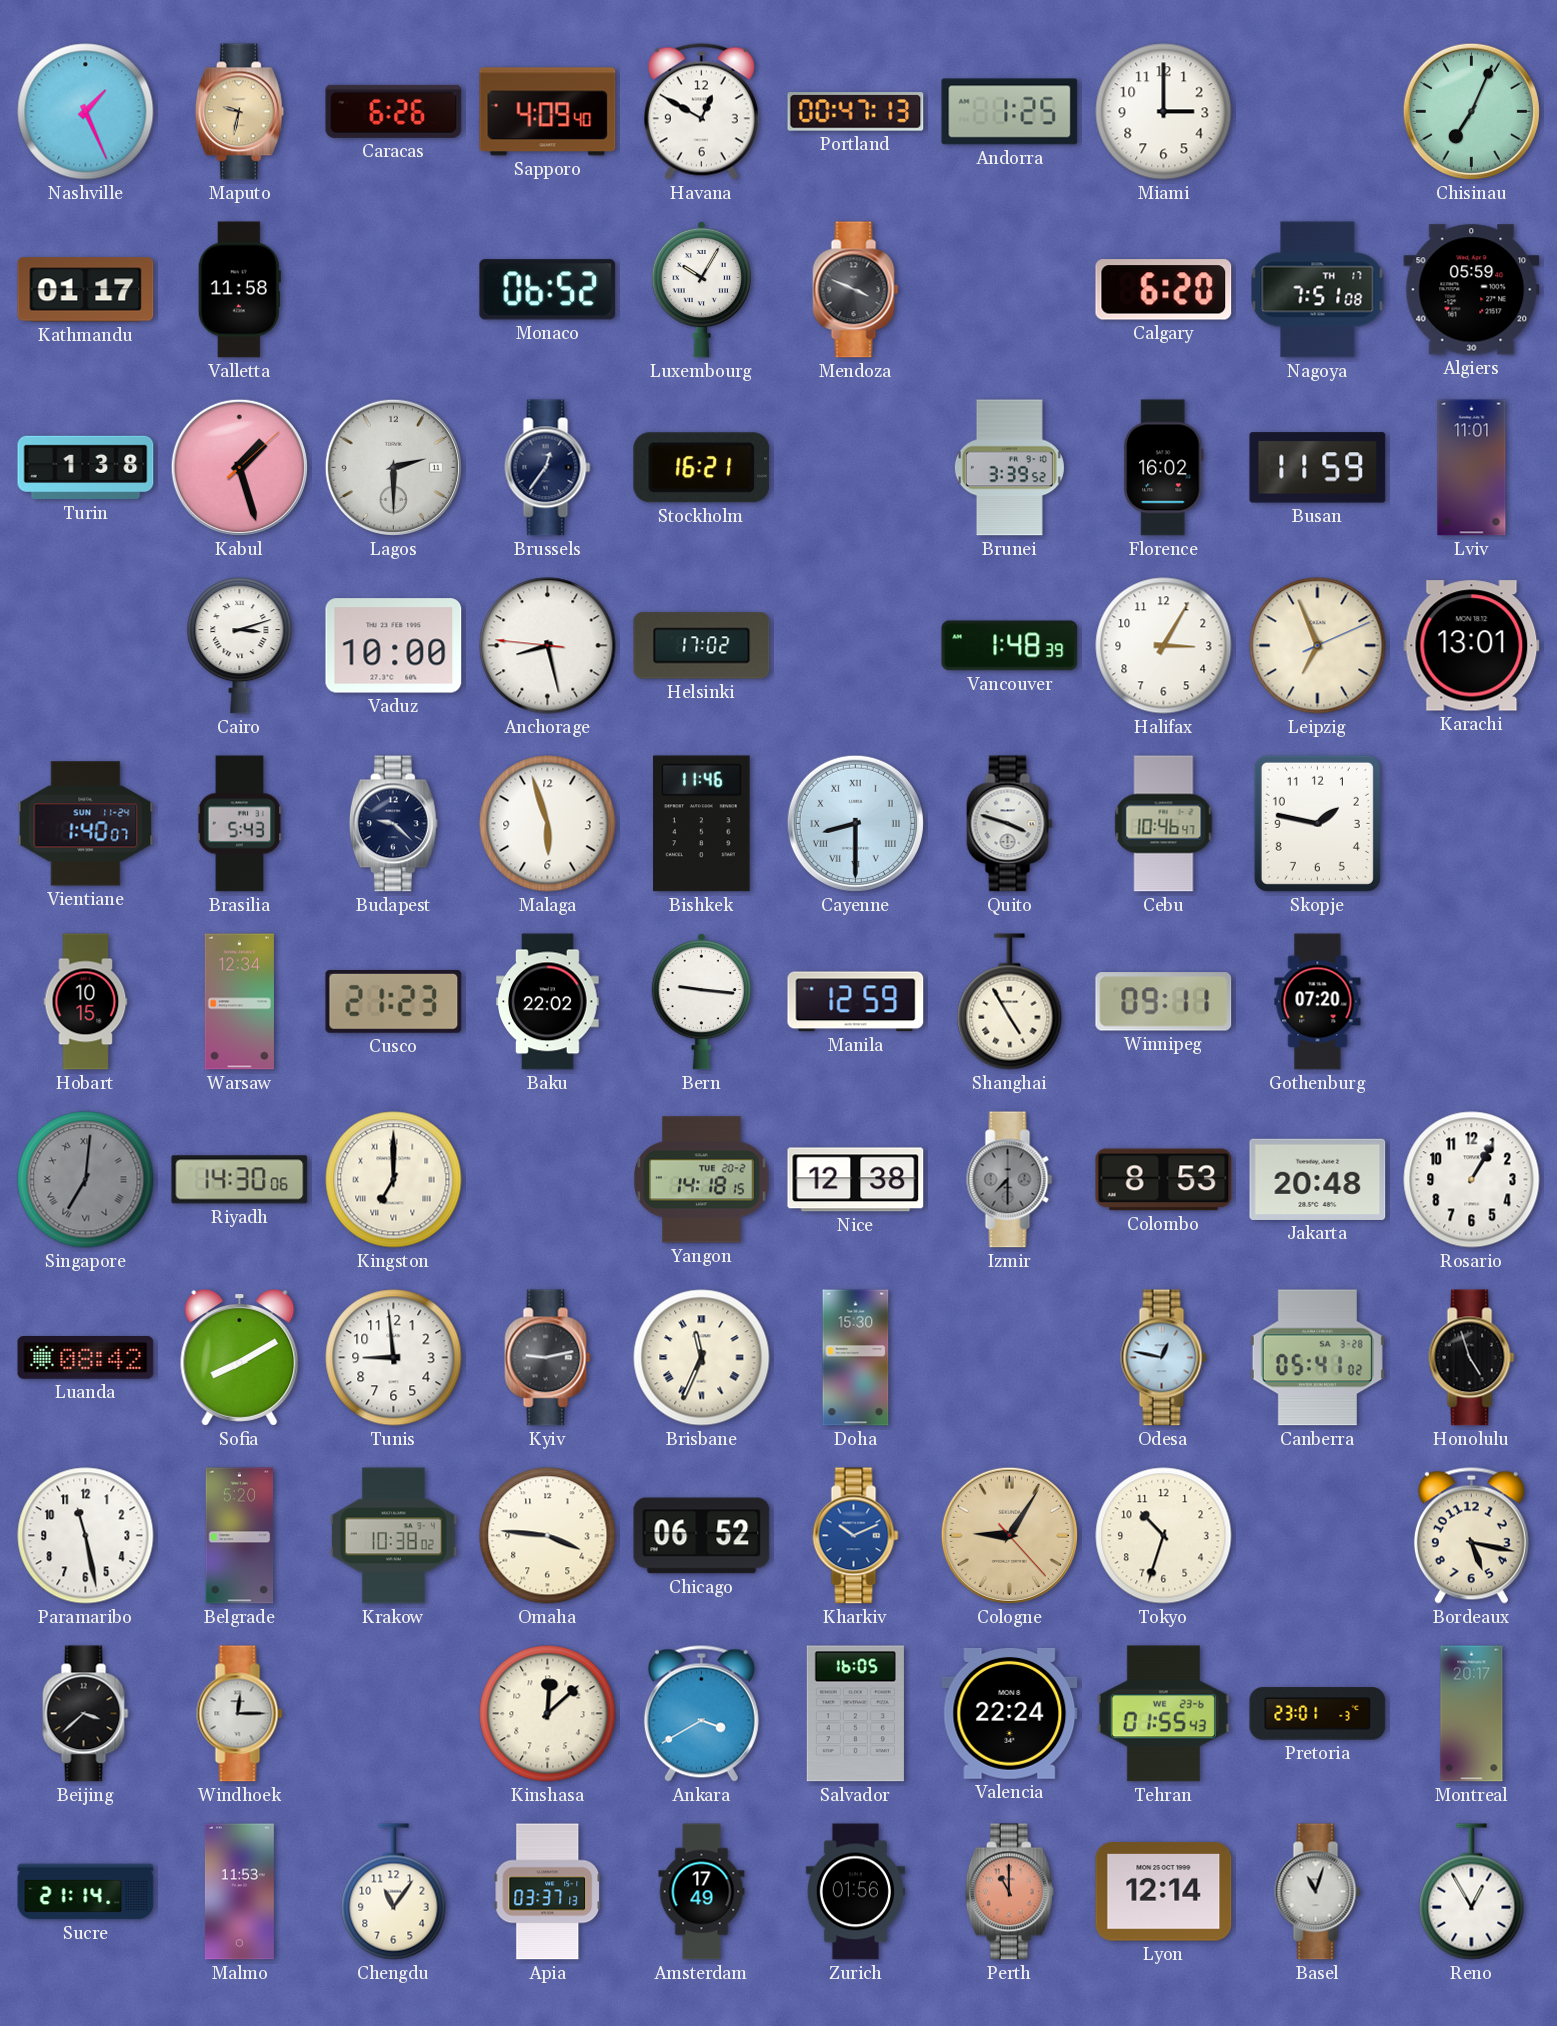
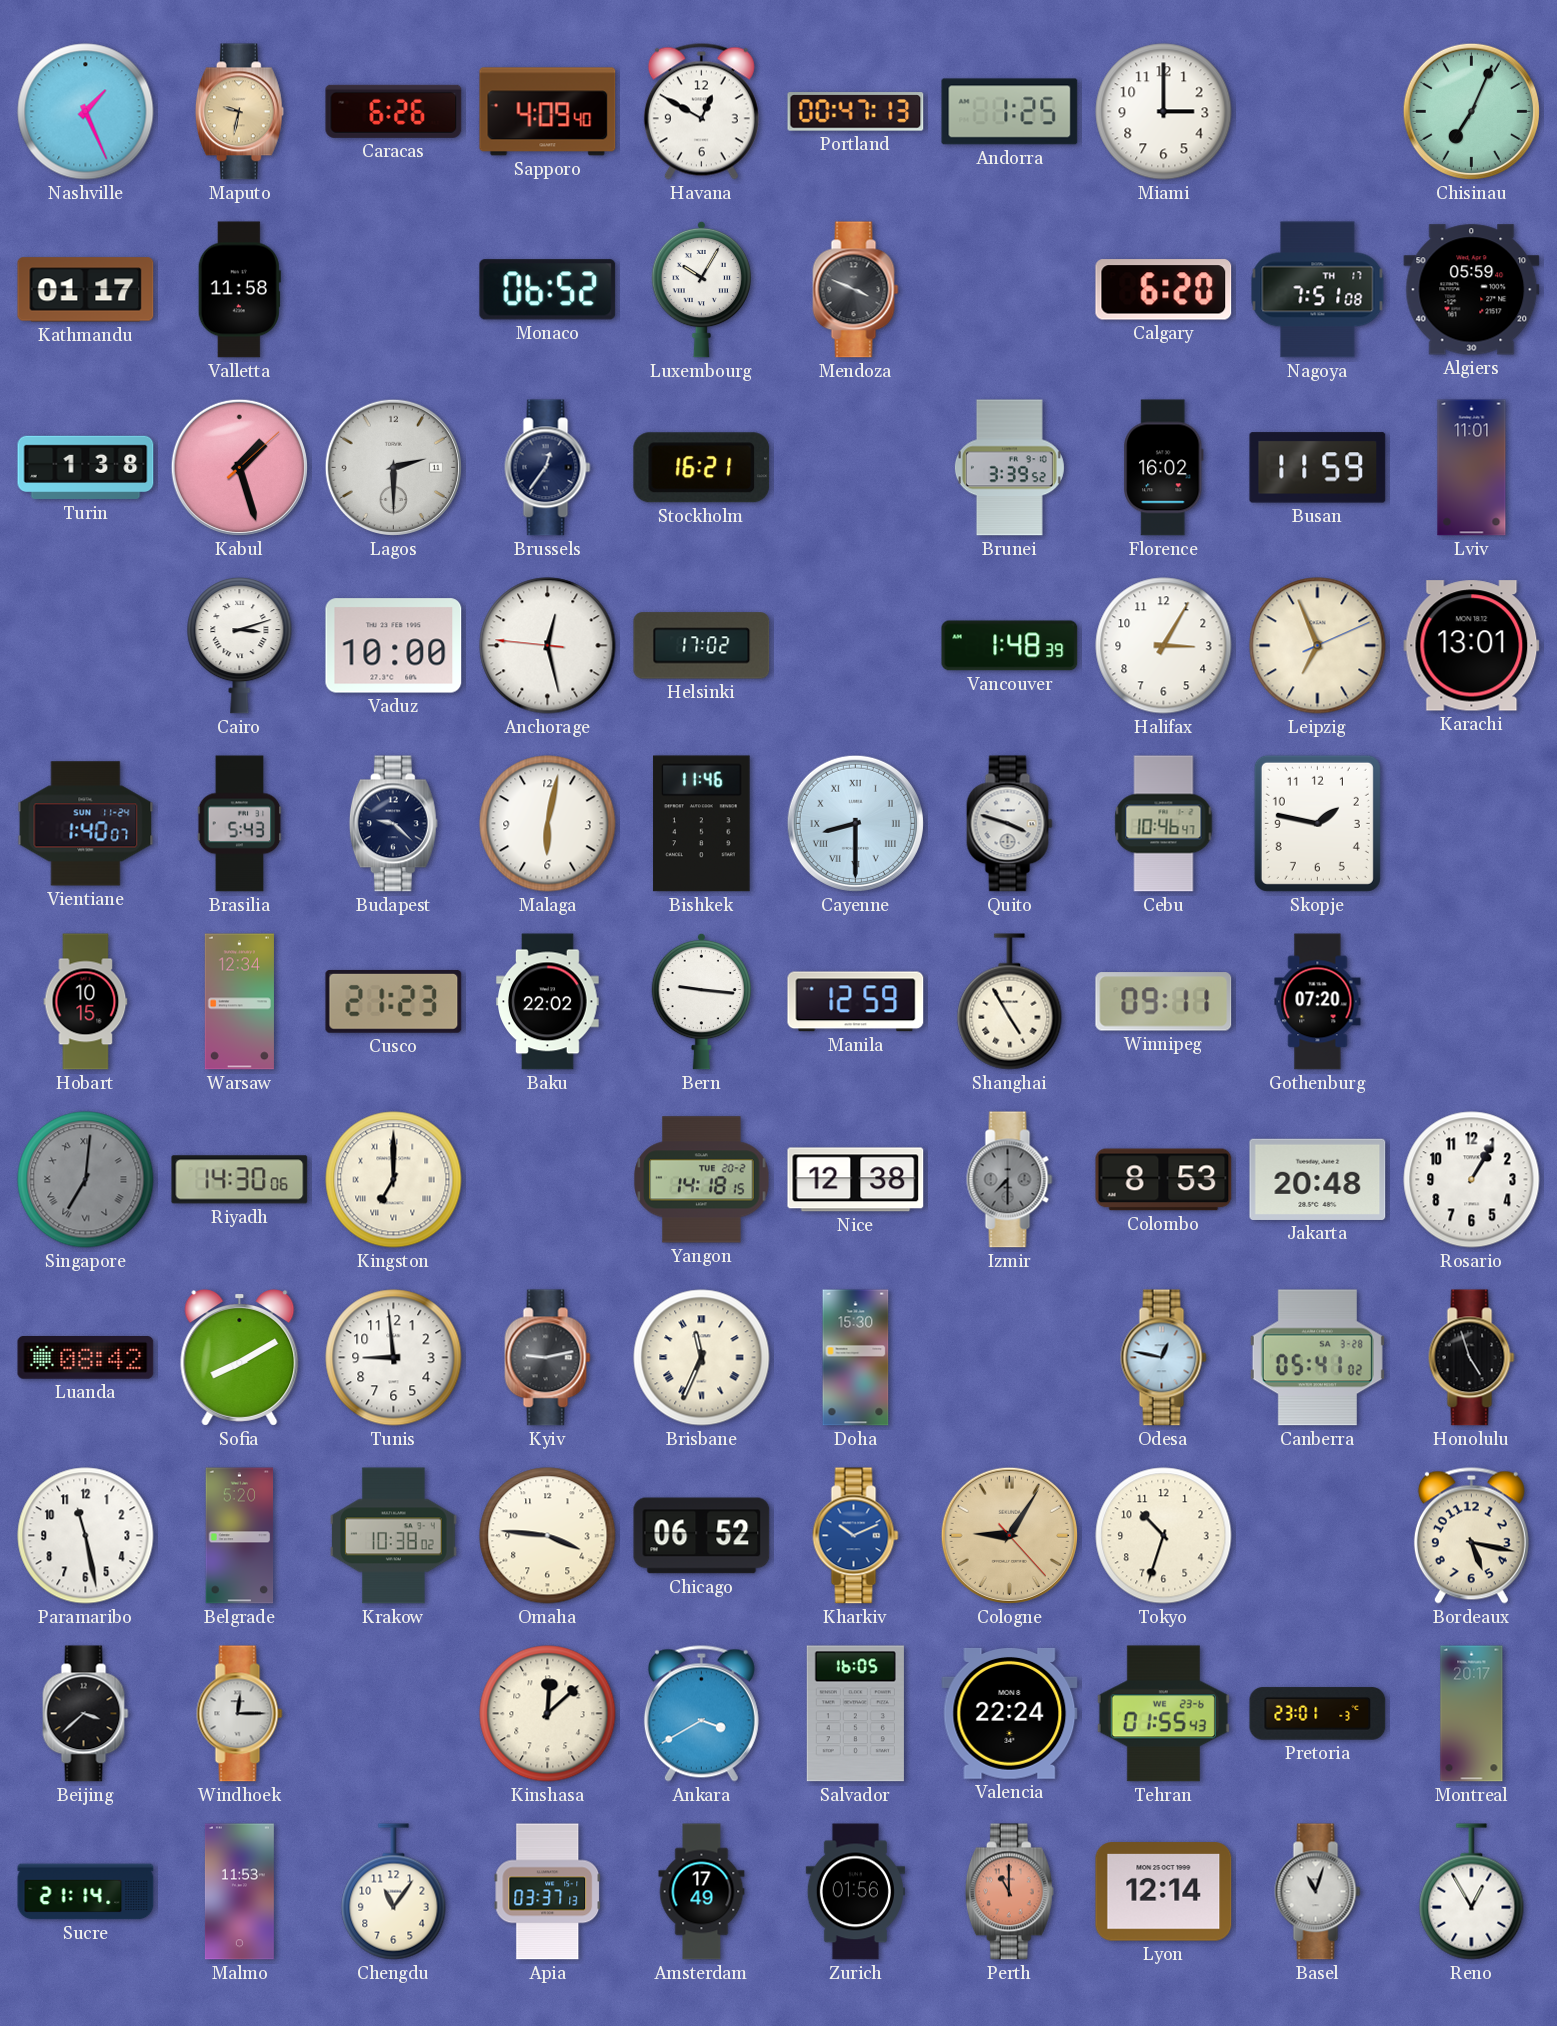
Anchorage: 8:27 -> 12:27 (548, 646)
Malaga: 5:57 -> 6:02 (548, 824)
